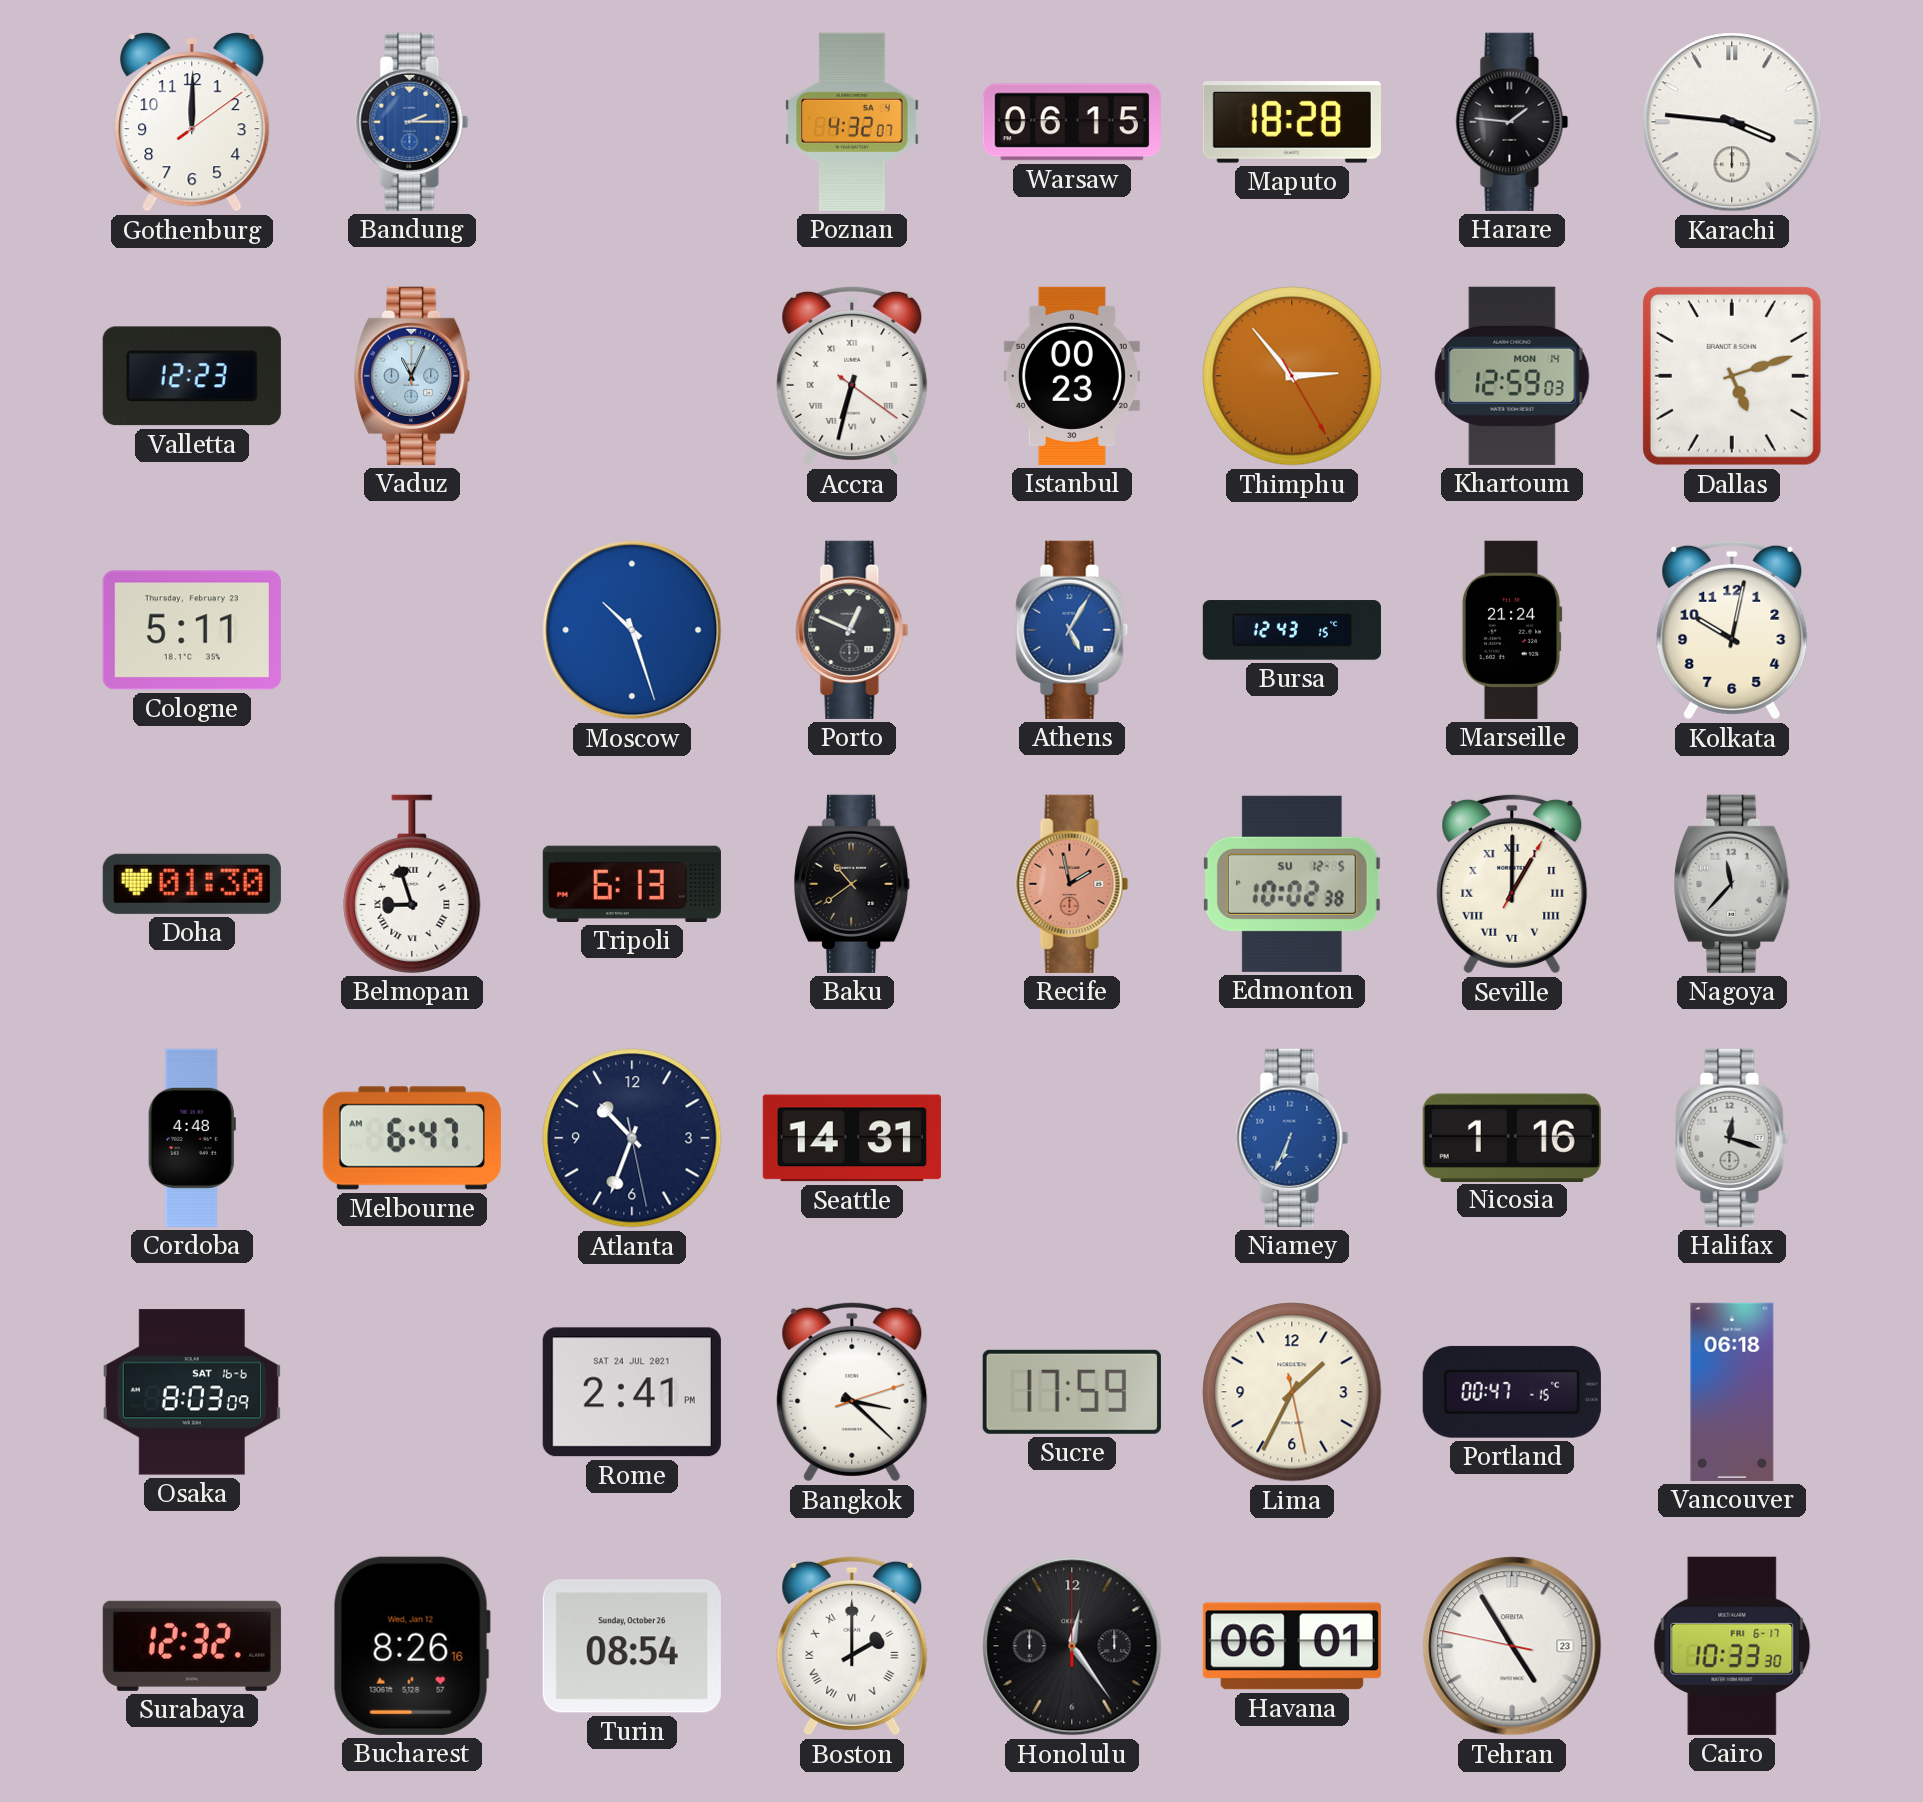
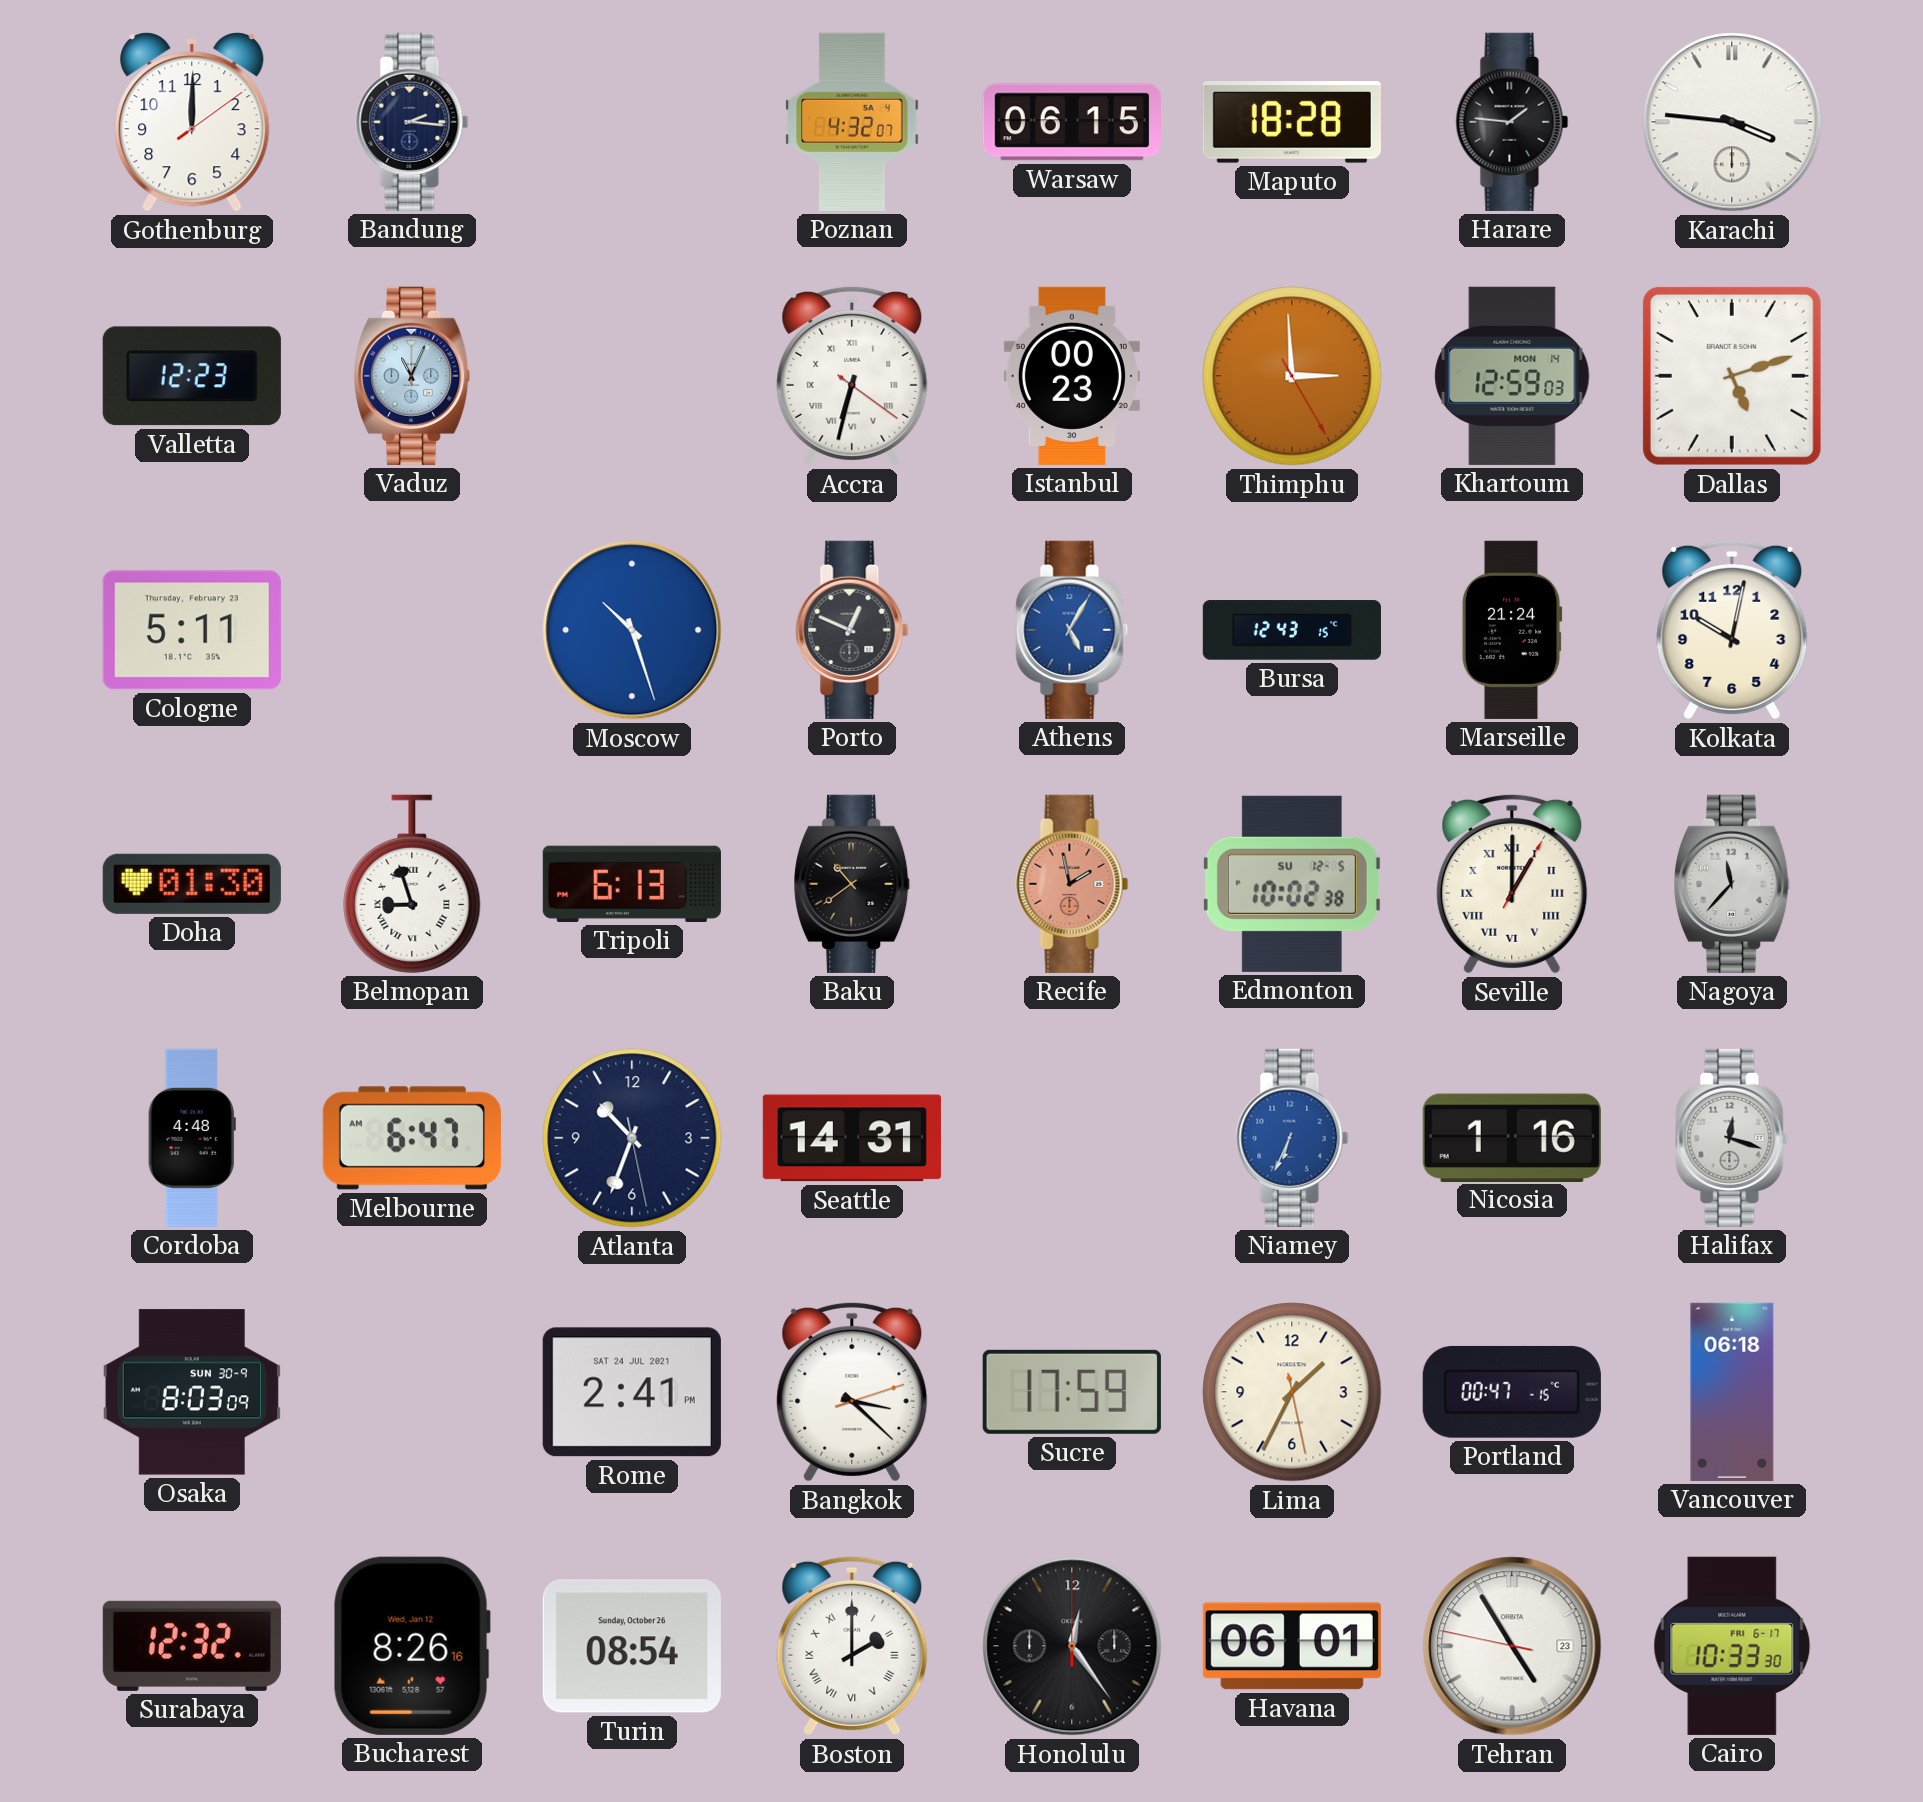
Bandung: 2:15 -> 2:16 (412, 122)
Bandung dial: blue -> navy (412, 122)
Thimphu: 2:53 -> 2:59 (1292, 376)
Osaka date: SAT 16-6 -> SUN 30-9 (192, 1392)
